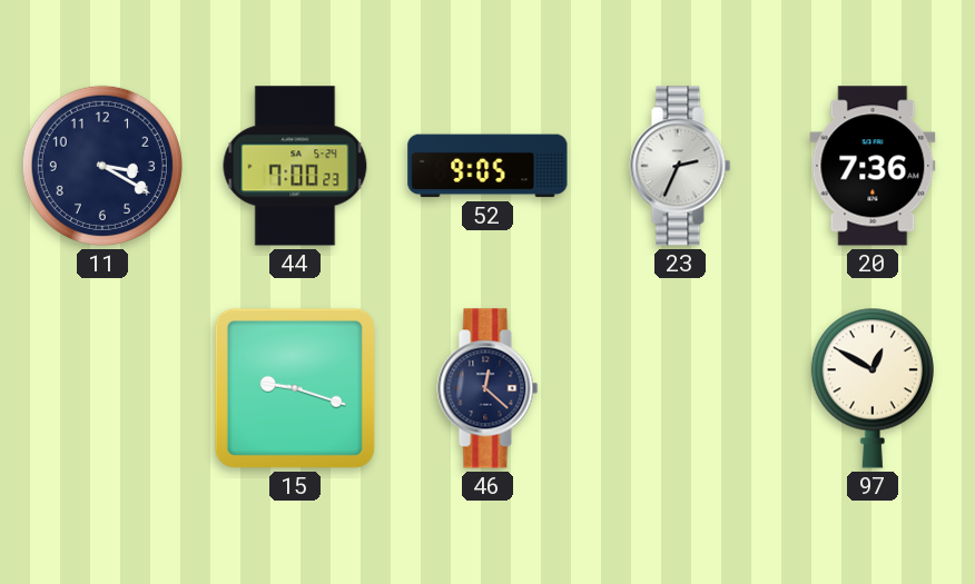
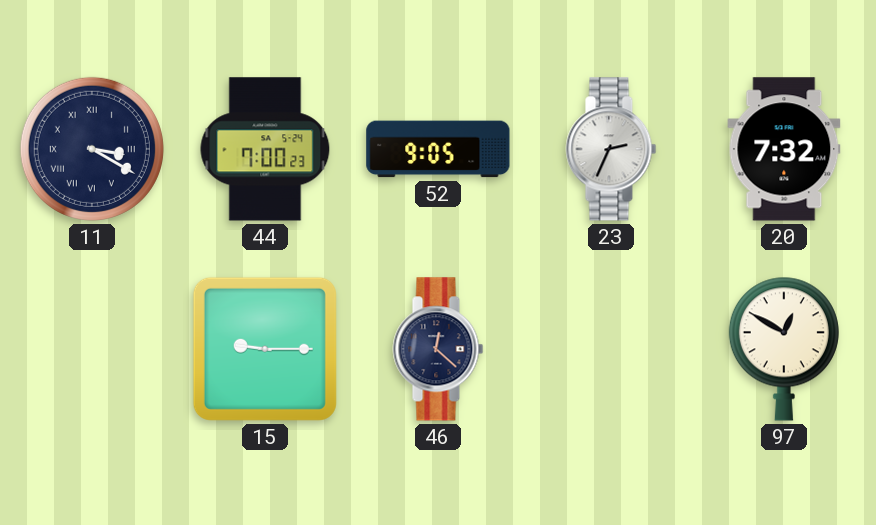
11 numerals: Arabic -> Roman (92, 149)
20: 7:36 -> 7:32 (784, 149)
15: 9:18 -> 9:15 (265, 349)
